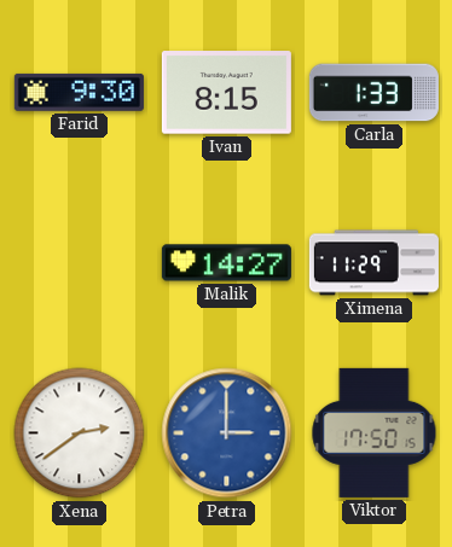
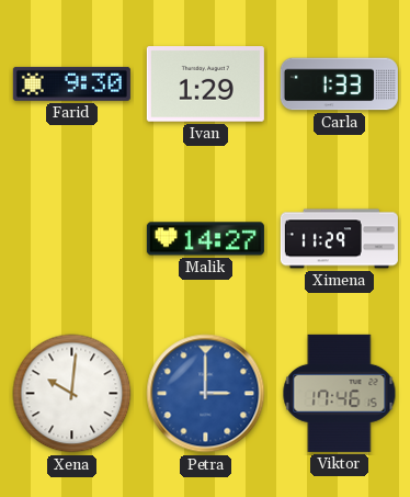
Ivan: 8:15 -> 1:29 (205, 84)
Xena: 2:39 -> 10:01 (72, 394)
Viktor: 17:50 -> 17:46 (340, 393)
